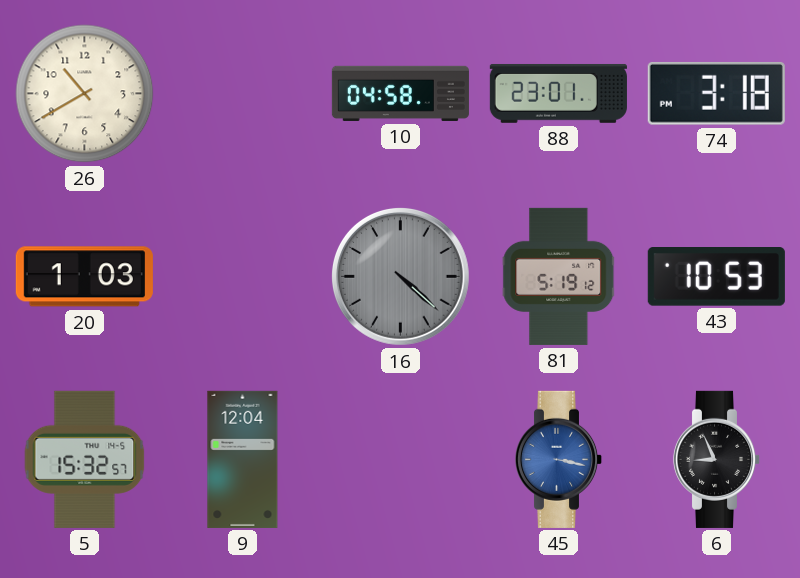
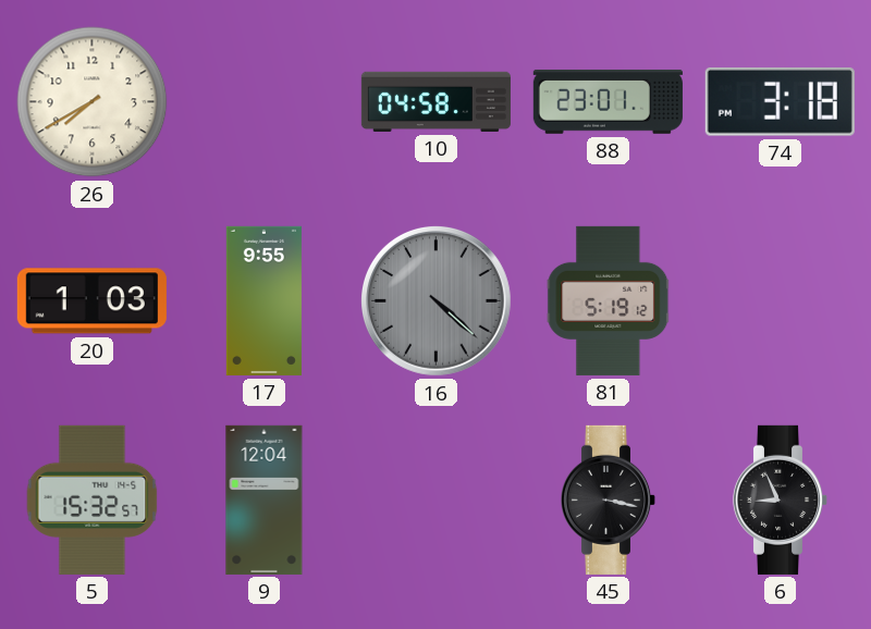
26: 10:40 -> 7:40 (93, 102)
17: none -> 9:55 (263, 300)
43: 10:53 -> none (716, 277)
45 dial: blue -> black (609, 499)
